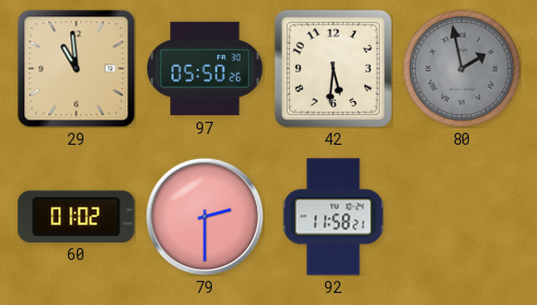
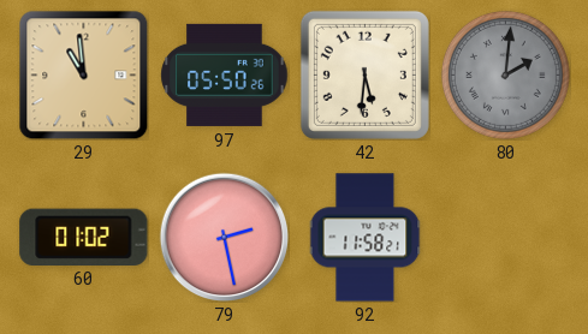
80: 1:58 -> 2:01 (505, 74)
79: 2:30 -> 2:28 (224, 237)
